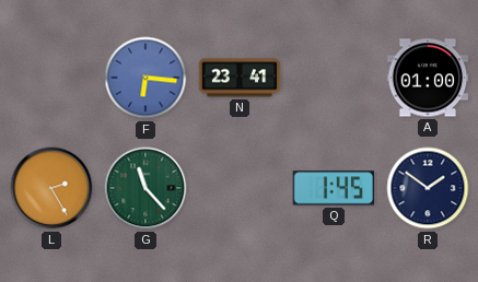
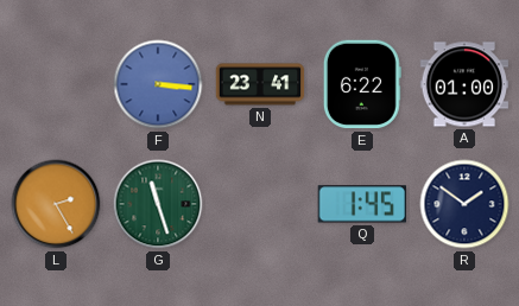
F: 6:16 -> 3:16 (158, 84)
E: none -> 6:22 (362, 84)
G: 11:23 -> 11:27 (158, 204)
